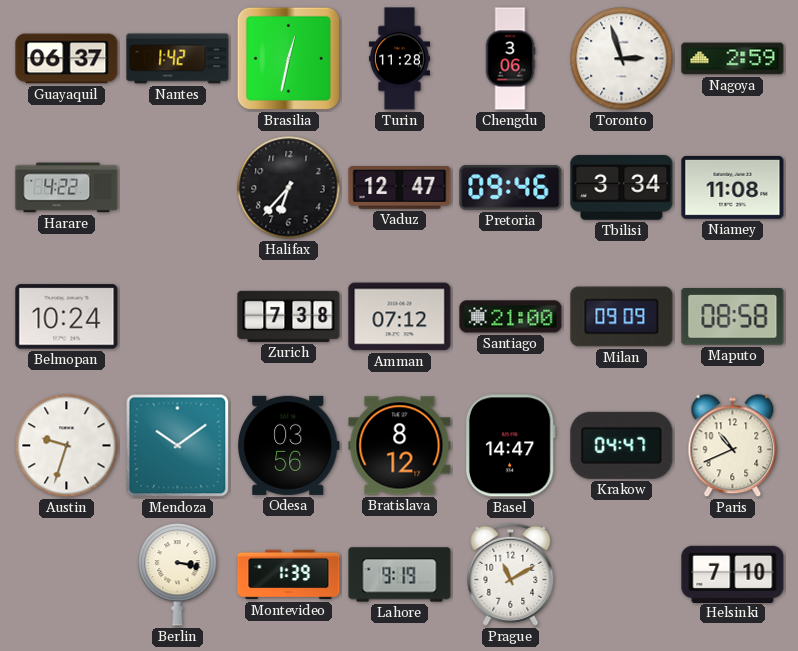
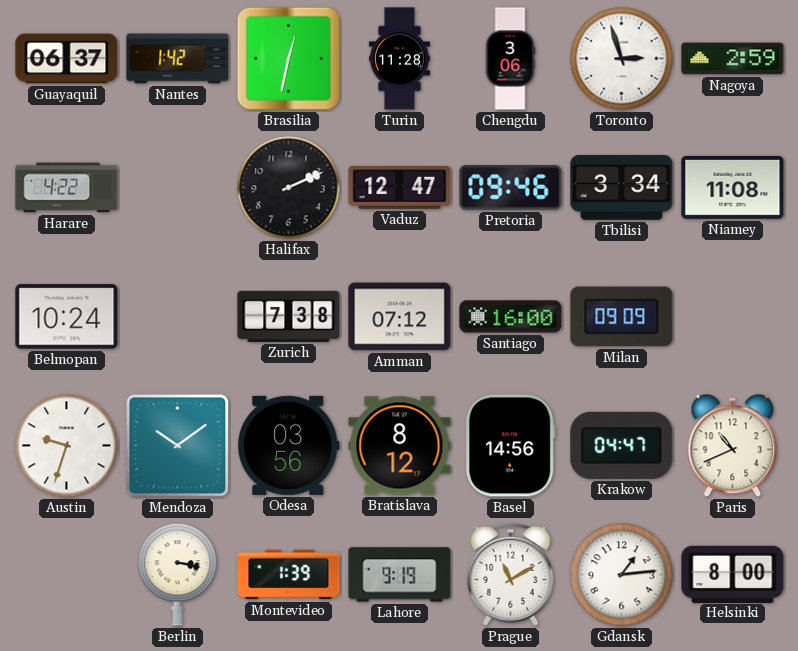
Halifax: 6:37 -> 2:11 (289, 188)
Santiago: 21:00 -> 16:00 (511, 317)
Maputo: 08:58 -> none (733, 317)
Basel: 14:47 -> 14:56 (510, 446)
Gdansk: none -> 1:14 (622, 575)
Helsinki: 7:10 -> 8:00 (733, 574)
